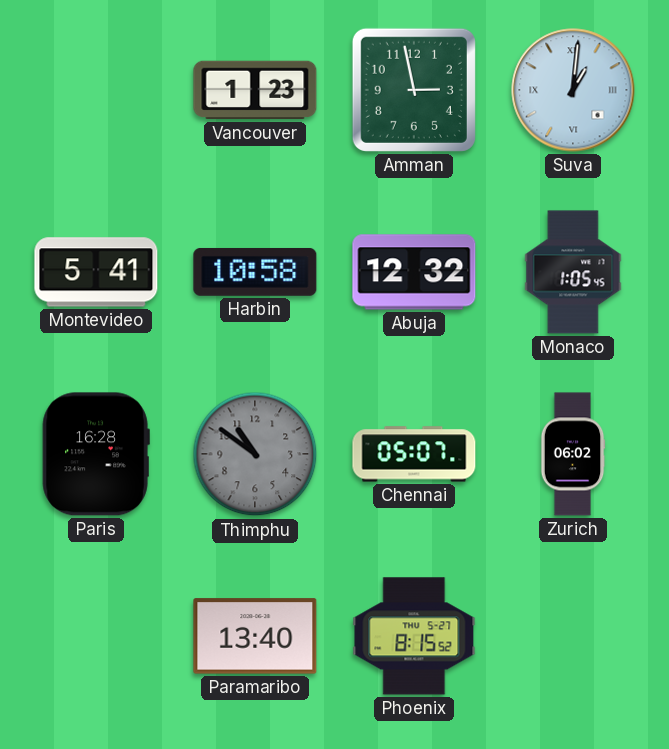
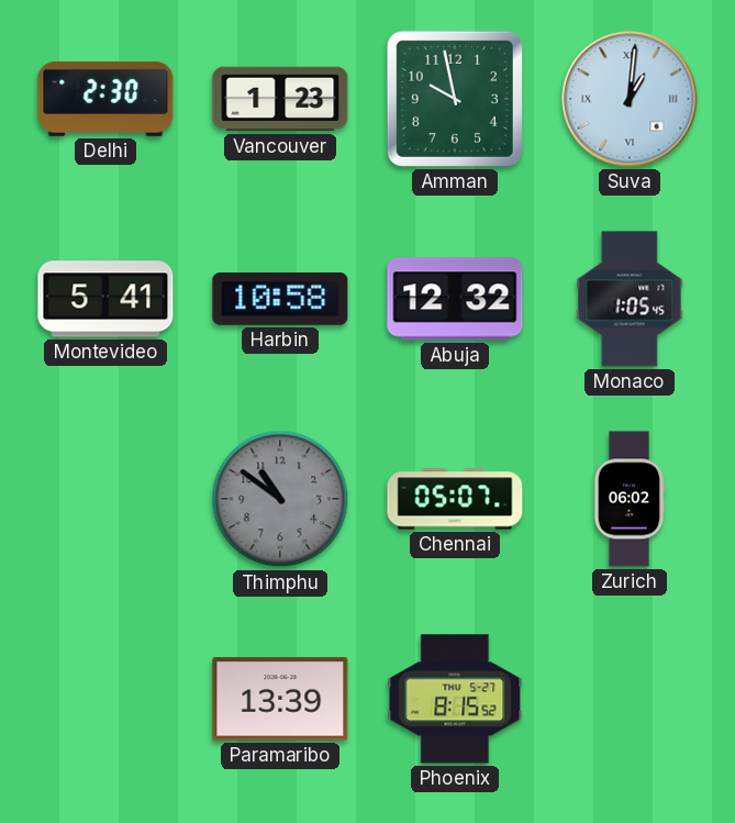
Delhi: none -> 2:30 (105, 99)
Amman: 2:58 -> 9:58 (455, 99)
Paris: 16:28 -> none (96, 454)
Paramaribo: 13:40 -> 13:39 (280, 699)
